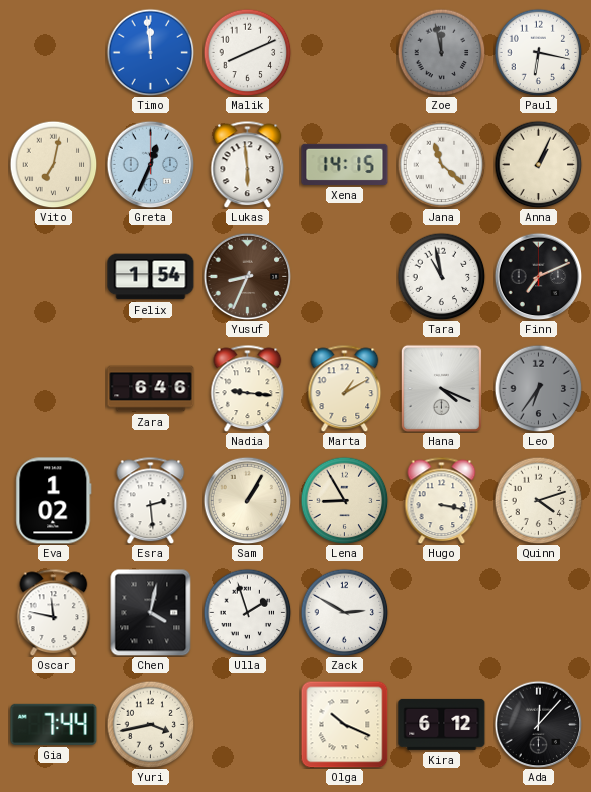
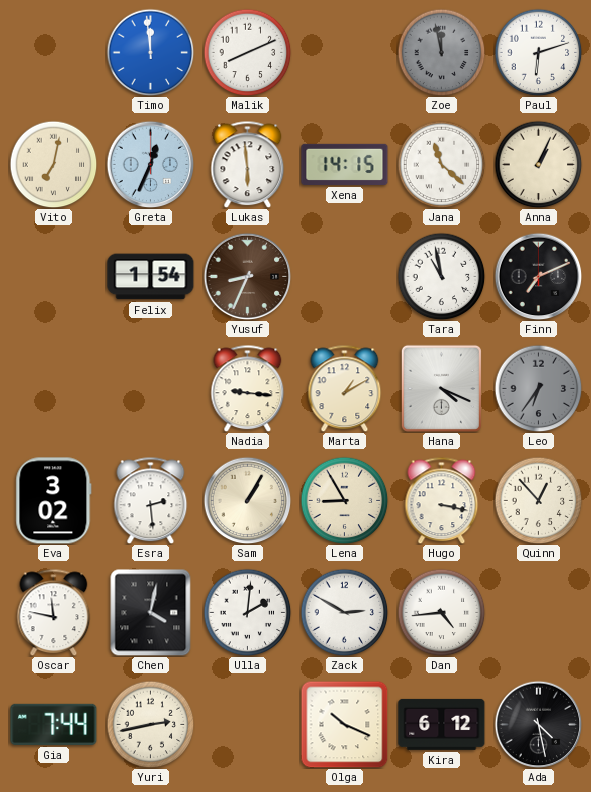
Paul: 6:17 -> 6:12 (538, 52)
Zara: 6:46 -> none (151, 389)
Eva: 1:02 -> 3:02 (54, 501)
Quinn: 4:12 -> 12:53 (538, 500)
Ulla: 1:57 -> 2:01 (247, 612)
Dan: none -> 4:44 (441, 612)
Yuri: 3:43 -> 2:43 (150, 724)
Ada: 12:07 -> 4:28 (538, 724)
